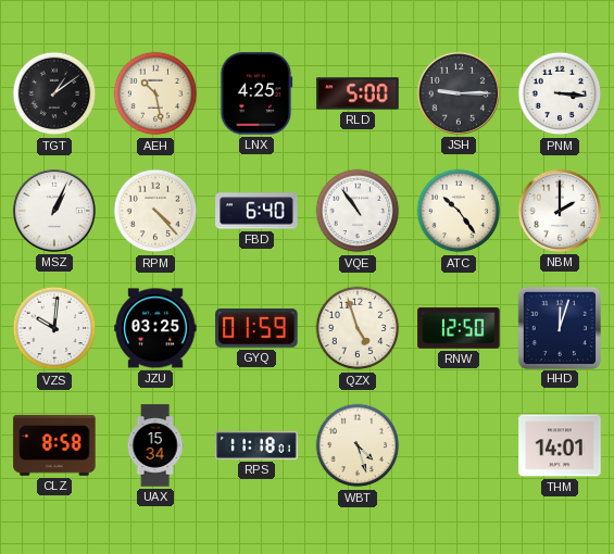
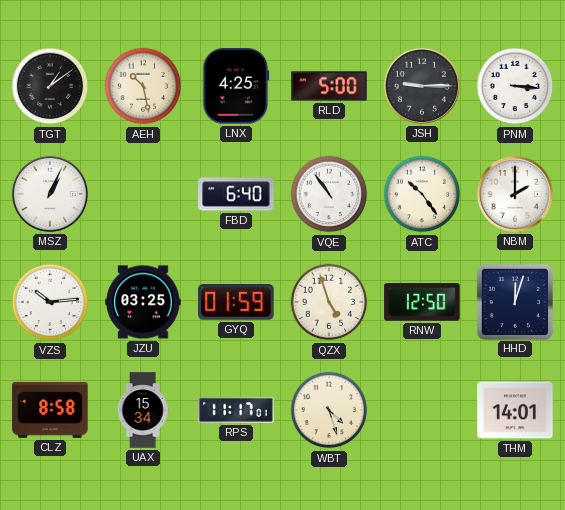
RPM: 4:23 -> none (155, 211)
VZS: 10:01 -> 10:14 (50, 302)
RPS: 11:18 -> 11:17 (236, 410)
